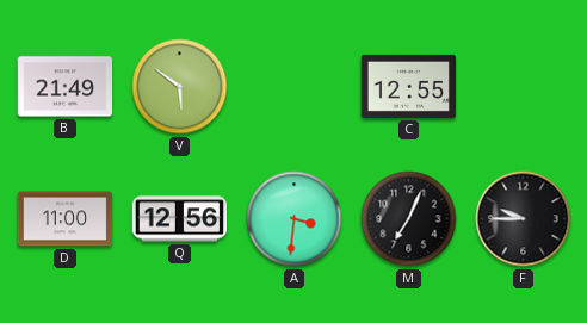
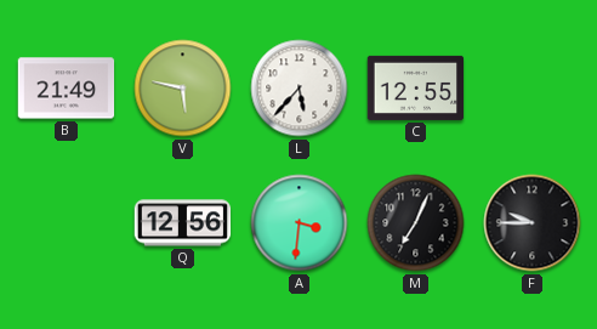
V: 5:51 -> 5:47 (183, 89)
L: none -> 5:37 (300, 89)
D: 11:00 -> none (66, 219)
